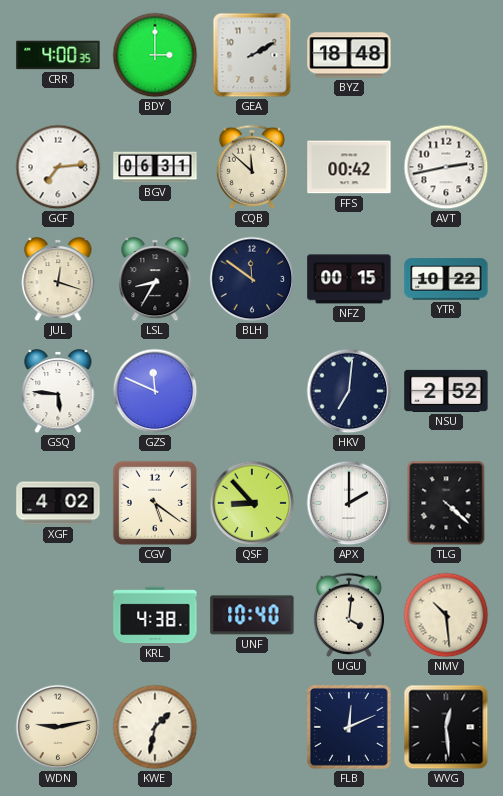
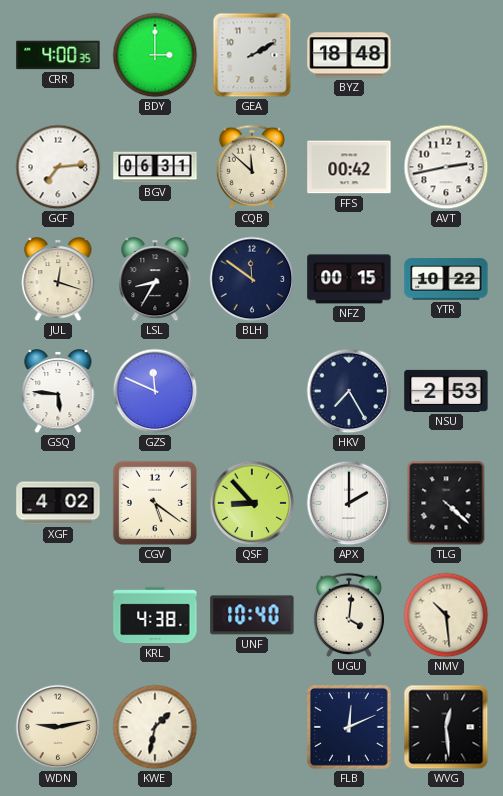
HKV: 7:01 -> 7:25 (349, 391)
NSU: 2:52 -> 2:53 (446, 391)
